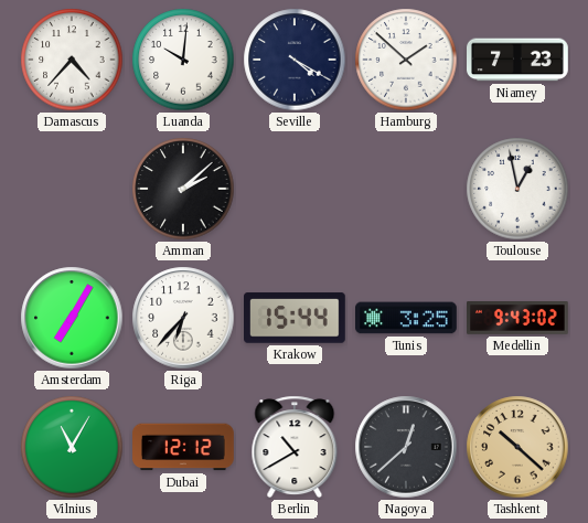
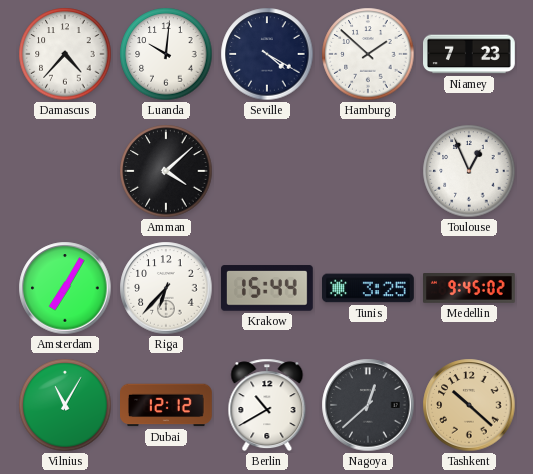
Amman: 2:08 -> 4:08 (166, 171)
Toulouse: 12:58 -> 12:56 (469, 171)
Medellin: 9:43 -> 9:45 (470, 289)
